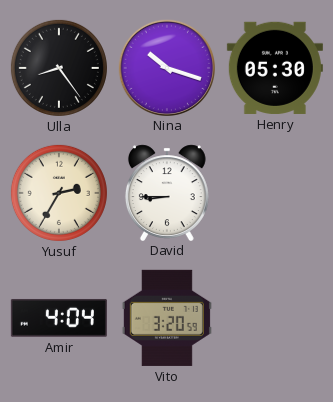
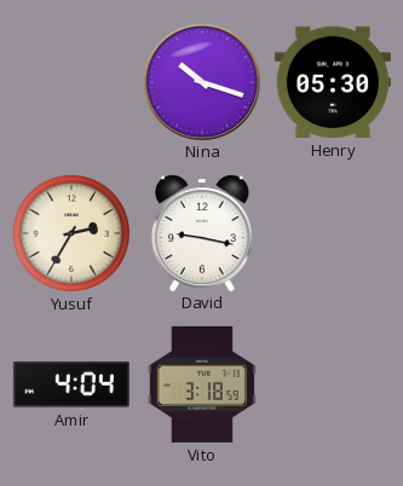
Ulla: 8:24 -> none (59, 68)
David: 8:45 -> 9:17 (202, 232)
Vito: 3:20 -> 3:18 (202, 384)
